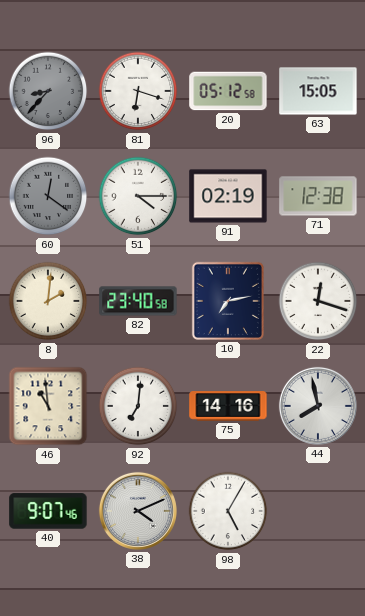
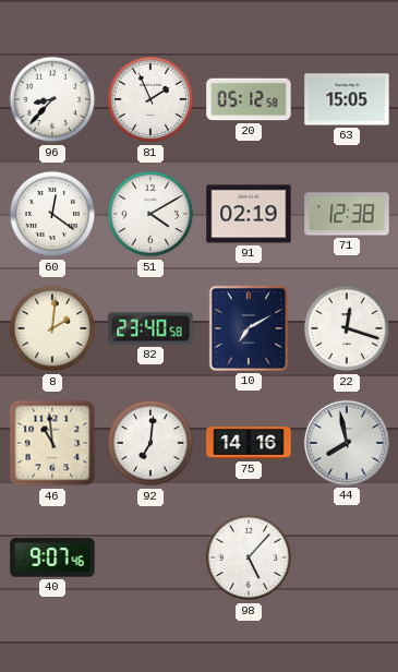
96 dial: grey -> white (52, 99)
81: 6:18 -> 1:56 (150, 99)
60 dial: grey -> white (52, 214)
51: 4:15 -> 4:10 (150, 214)
10: 7:13 -> 7:10 (249, 328)
38: 4:11 -> none (138, 511)
98: 5:05 -> 5:07 (249, 557)
